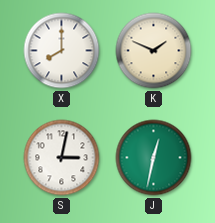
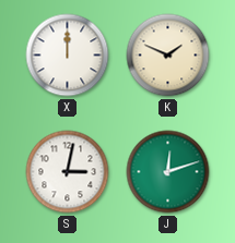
X: 8:00 -> 12:00 (68, 56)
J: 12:32 -> 12:12 (168, 172)
